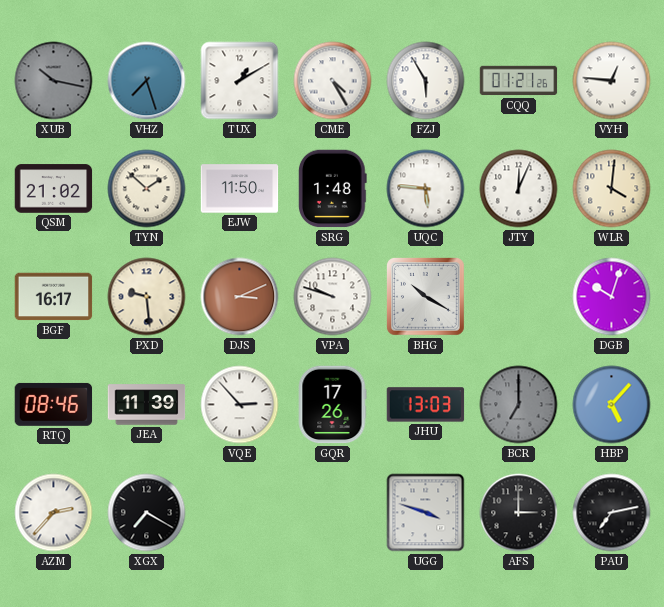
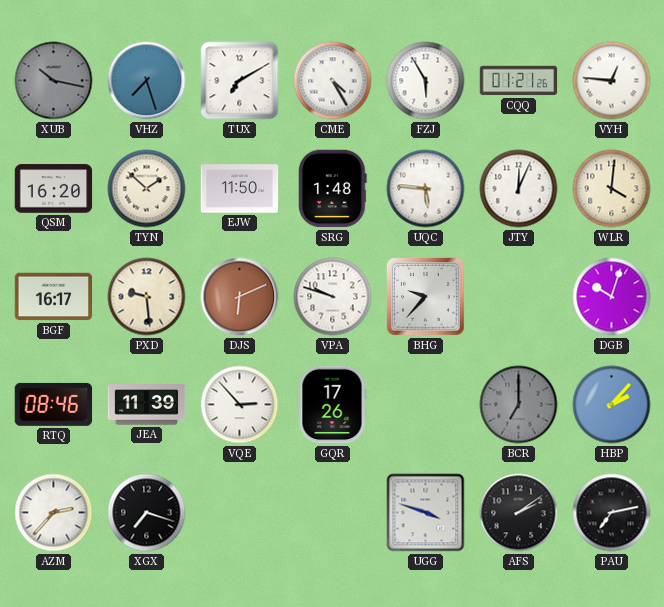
TUX: 1:10 -> 7:10 (240, 81)
QSM: 21:02 -> 16:20 (54, 189)
DJS: 3:11 -> 6:11 (240, 297)
BHG: 10:20 -> 9:37 (426, 297)
JHU: 13:03 -> none (426, 405)
HBP: 5:07 -> 2:07 (612, 405)
XGX: 7:20 -> 7:18 (147, 513)
AFS: 3:00 -> 2:09 (519, 513)
